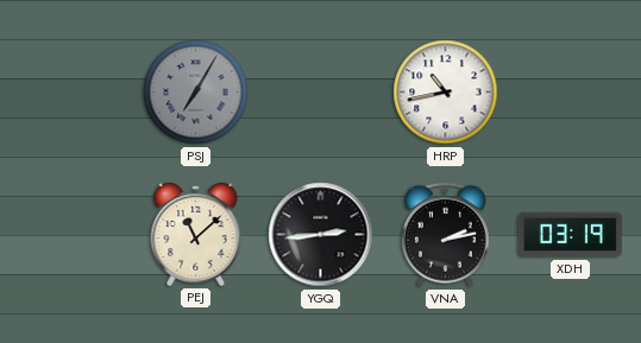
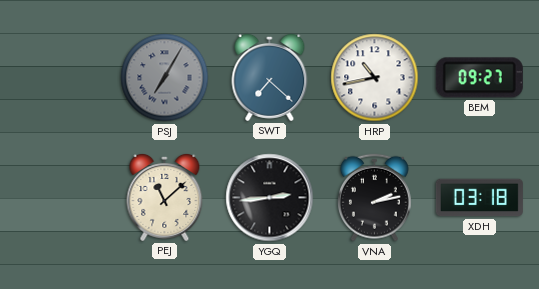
SWT: none -> 7:22 (270, 77)
BEM: none -> 09:27 (479, 78)
XDH: 03:19 -> 03:18 (479, 198)
